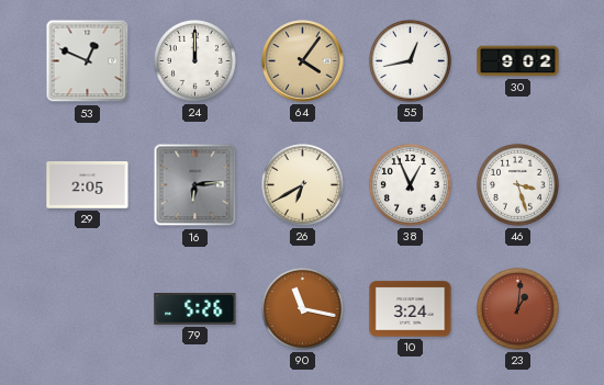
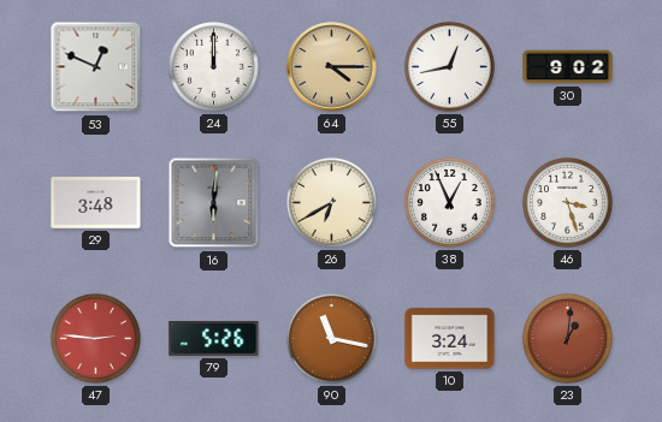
64: 4:06 -> 4:15 (332, 67)
29: 2:05 -> 3:48 (96, 203)
16: 6:14 -> 6:01 (214, 203)
47: none -> 2:46 (95, 338)
